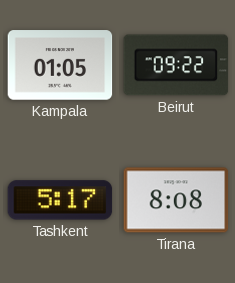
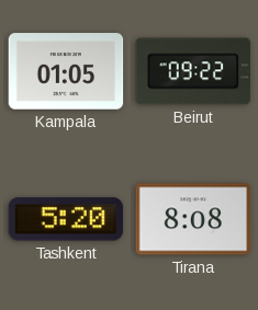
Tashkent: 5:17 -> 5:20 (66, 219)
